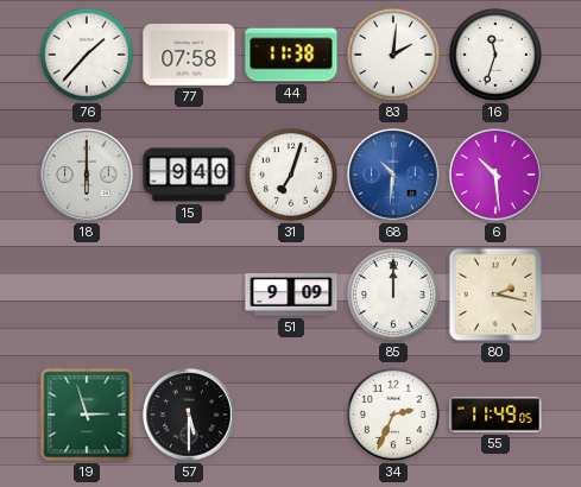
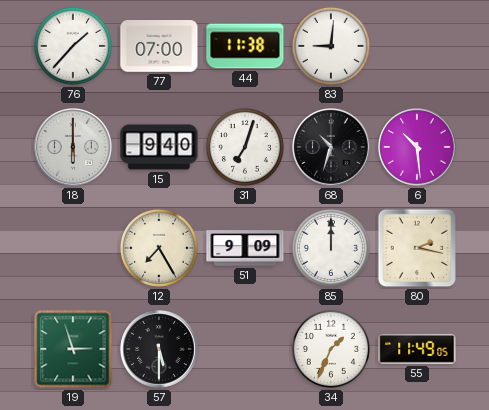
77: 07:58 -> 07:00 (159, 47)
83: 2:01 -> 9:01 (331, 46)
16: 11:33 -> none (495, 55)
68: 10:31 -> 10:33 (331, 147)
68 dial: blue -> black (331, 147)
12: none -> 7:25 (159, 248)
34: 2:34 -> 1:34 (331, 349)
